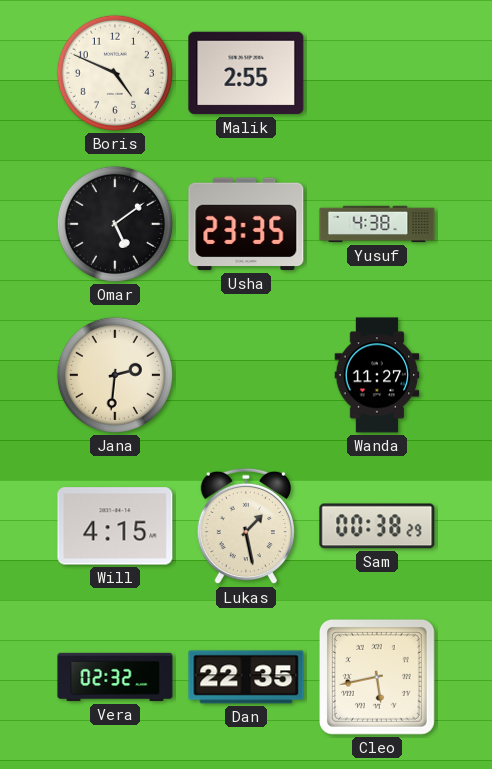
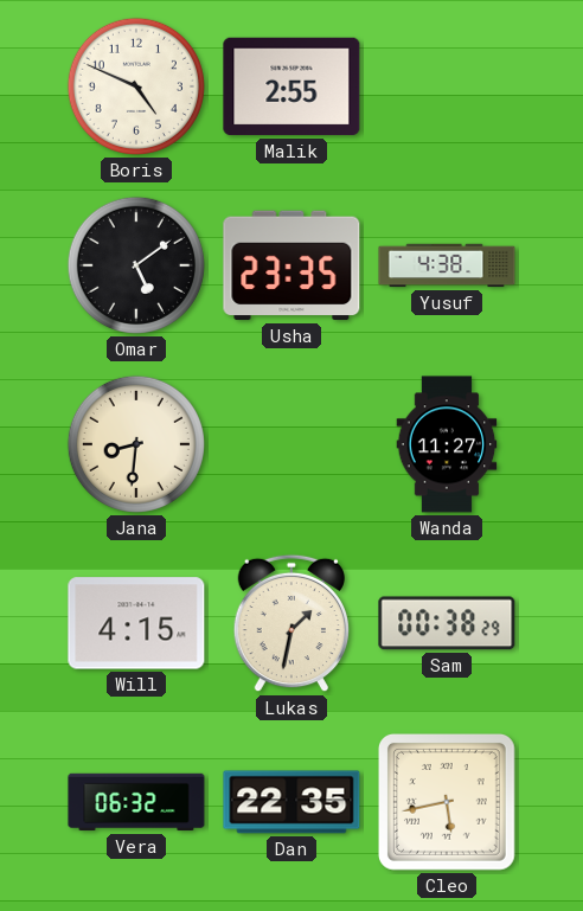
Jana: 2:31 -> 8:31 (136, 444)
Lukas: 1:28 -> 1:32 (290, 623)
Vera: 02:32 -> 06:32 (136, 802)
